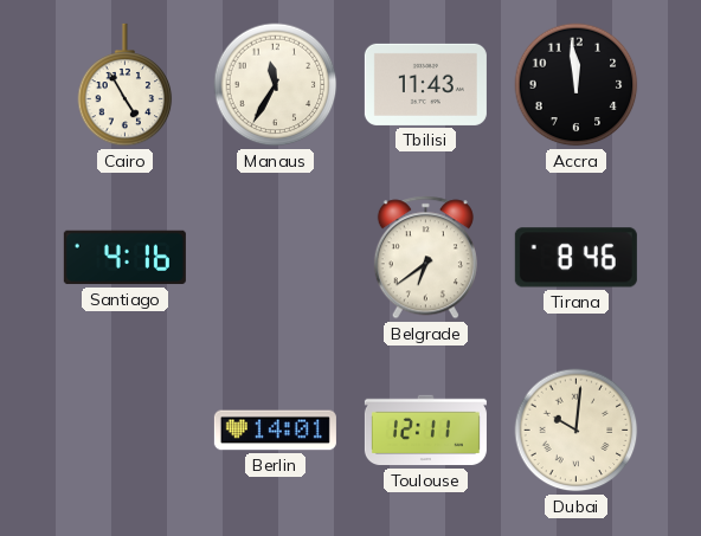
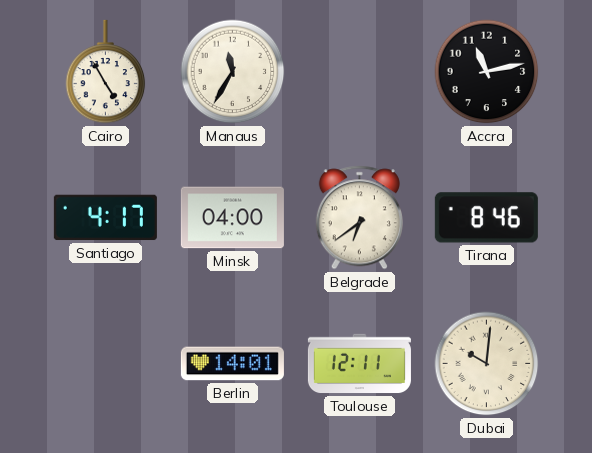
Tbilisi: 11:43 -> none (425, 84)
Accra: 11:59 -> 11:13 (487, 72)
Santiago: 4:16 -> 4:17 (105, 218)
Minsk: none -> 04:00 (232, 218)
